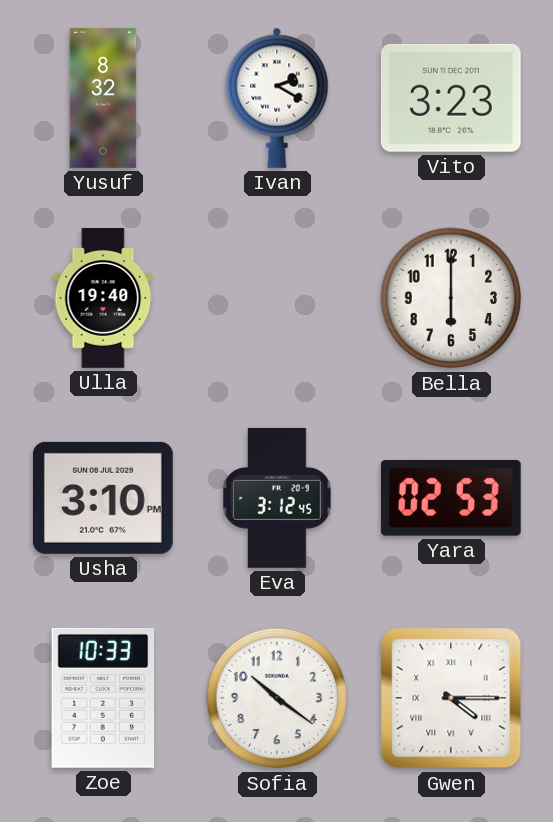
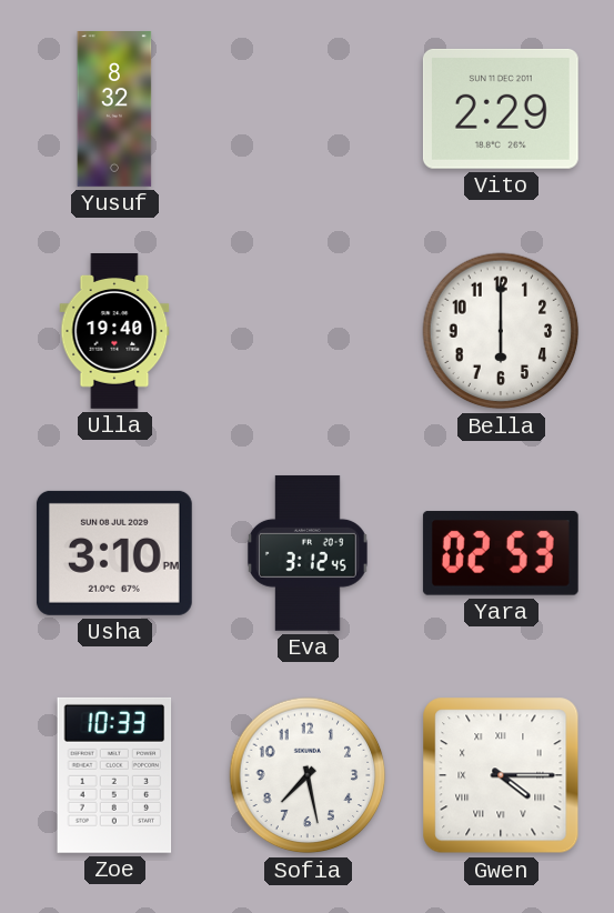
Ivan: 2:20 -> none (277, 98)
Vito: 3:23 -> 2:29 (501, 109)
Sofia: 10:21 -> 7:28 (308, 775)
